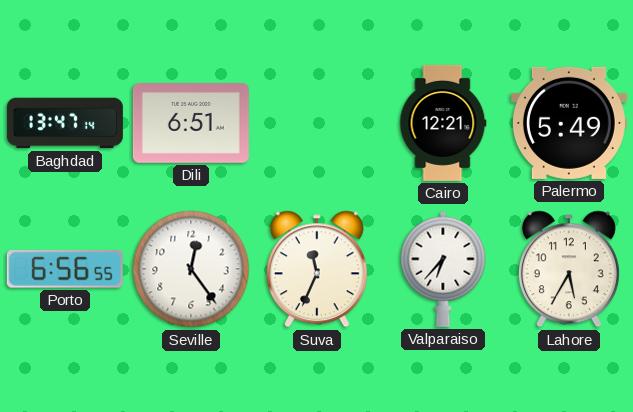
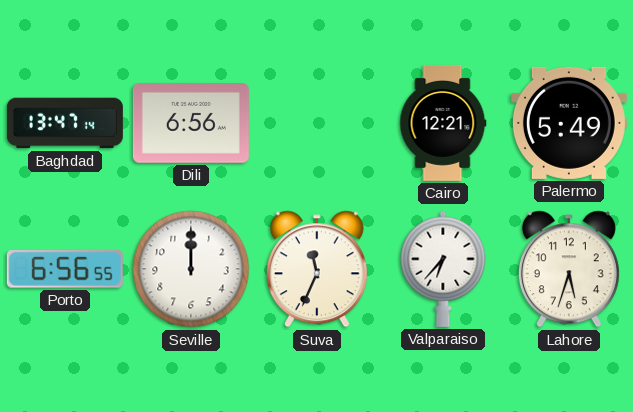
Dili: 6:51 -> 6:56 (191, 124)
Seville: 12:24 -> 12:00 (191, 269)
Lahore: 5:35 -> 5:33 (569, 269)
